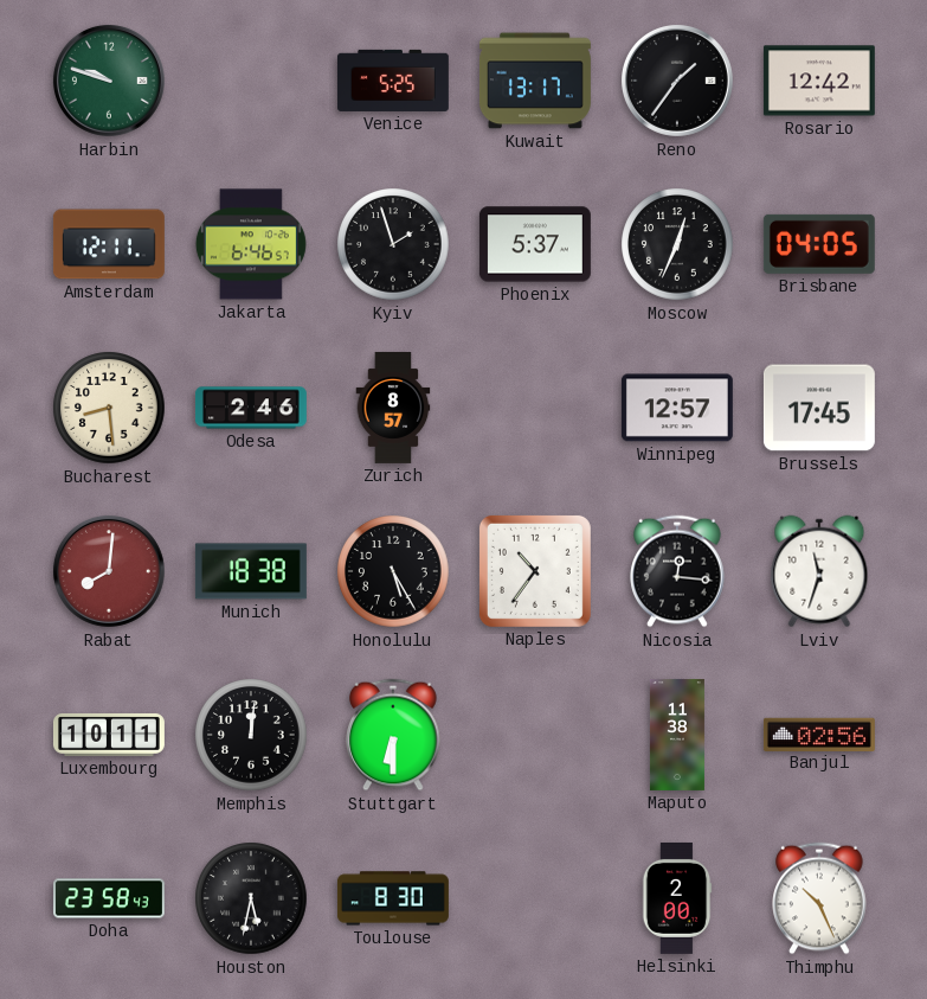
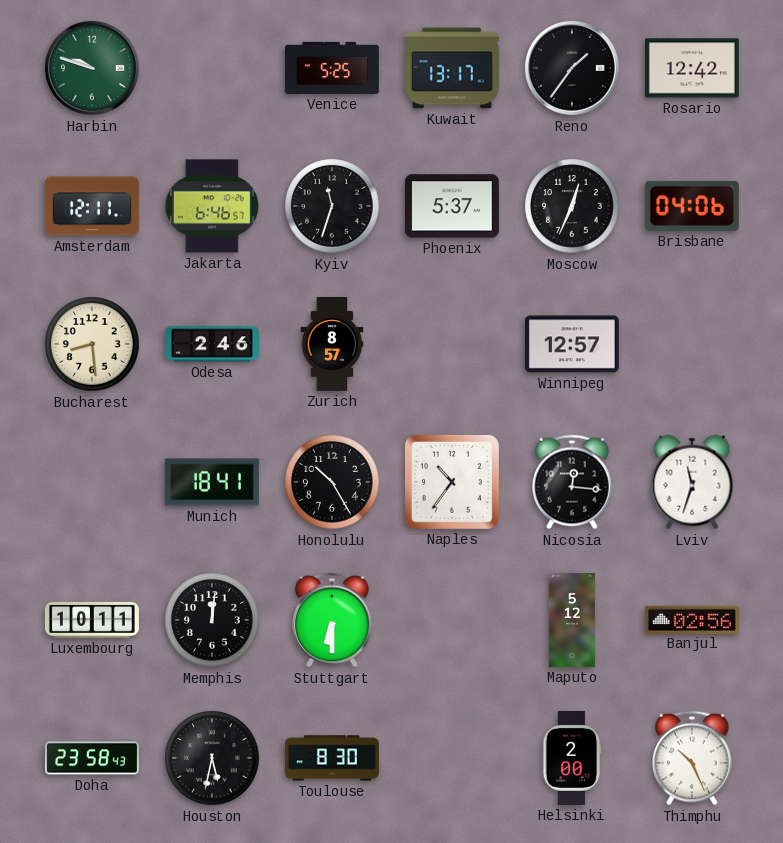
Kyiv: 1:57 -> 11:33 (332, 206)
Brisbane: 04:05 -> 04:06 (692, 206)
Brussels: 17:45 -> none (819, 408)
Rabat: 8:01 -> none (109, 571)
Munich: 18:38 -> 18:41 (212, 482)
Honolulu: 5:25 -> 10:25 (332, 482)
Maputo: 11:38 -> 5:12 (572, 620)
